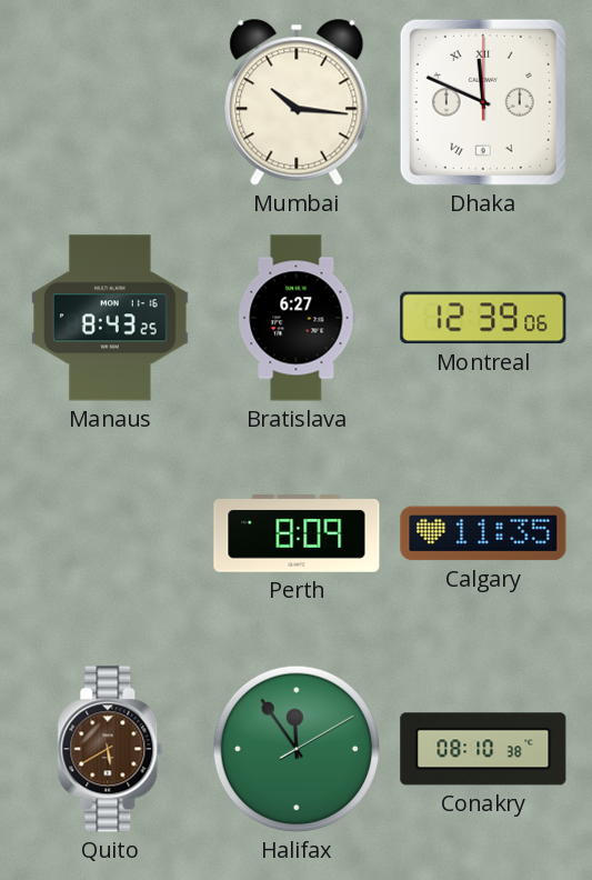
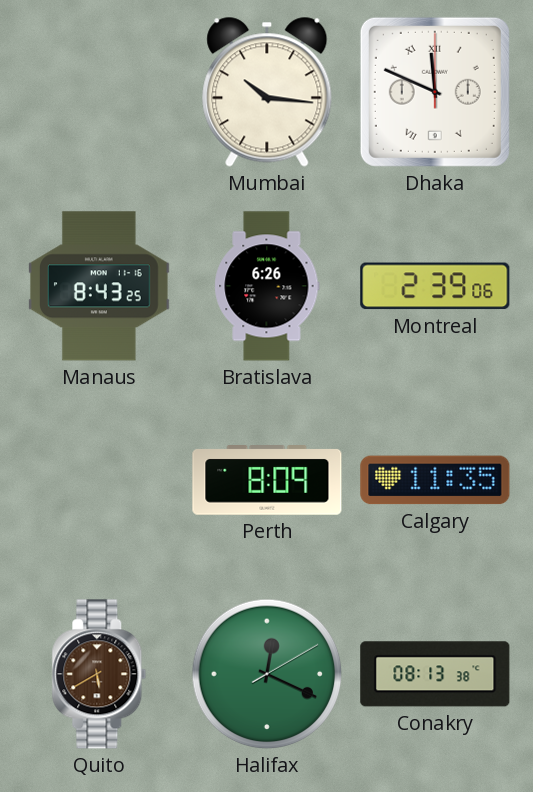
Bratislava: 6:27 -> 6:26 (267, 286)
Montreal: 12:39 -> 2:39 (435, 286)
Halifax: 11:54 -> 12:19 (267, 674)
Conakry: 08:10 -> 08:13 (435, 674)
